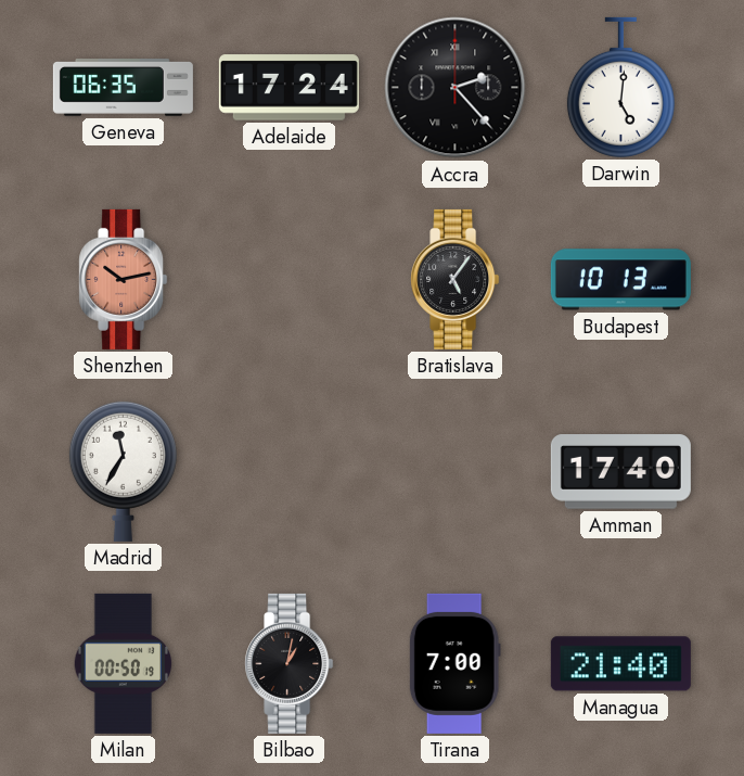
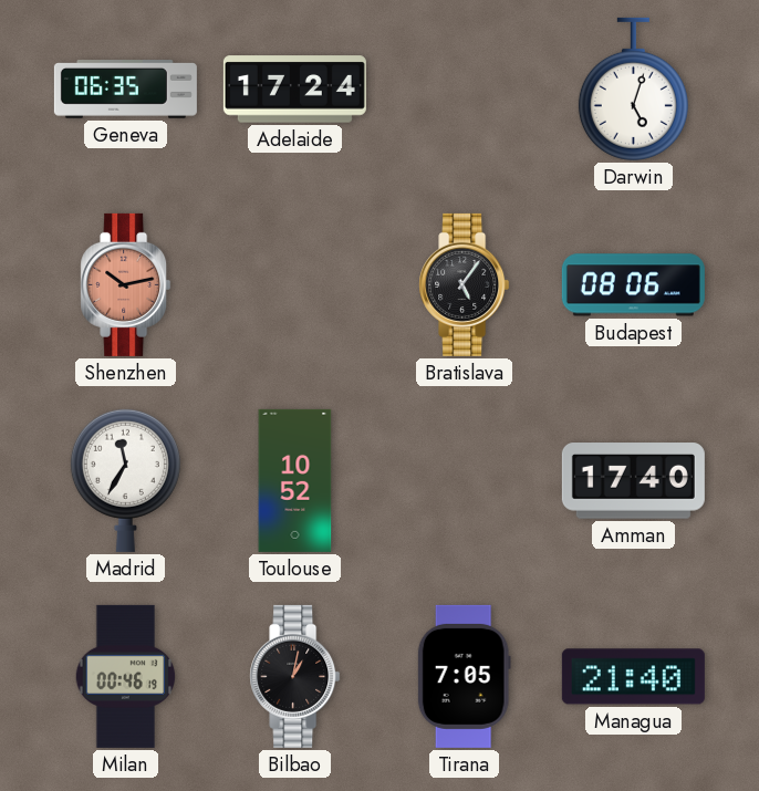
Accra: 2:23 -> none (456, 88)
Darwin: 5:01 -> 5:03 (633, 89)
Budapest: 10:13 -> 08:06 (633, 285)
Toulouse: none -> 10:52 (295, 480)
Milan: 00:50 -> 00:46 (126, 676)
Tirana: 7:00 -> 7:05 (464, 676)
